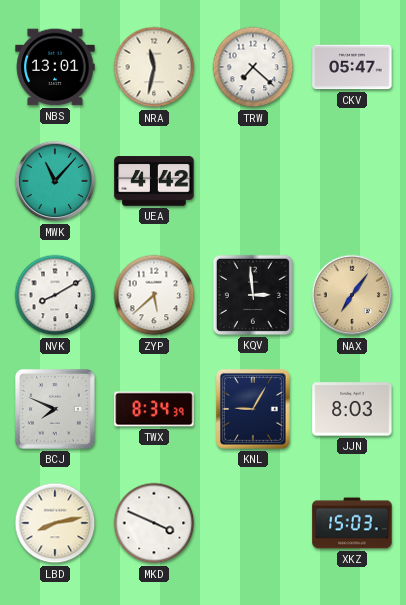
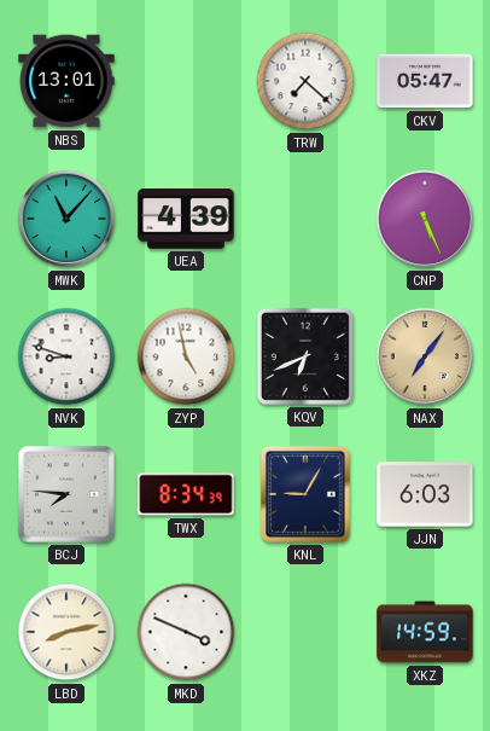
NRA: 11:32 -> none (154, 67)
UEA: 4:42 -> 4:39 (186, 219)
CNP: none -> 5:26 (425, 219)
NVK: 8:10 -> 8:48 (66, 356)
ZYP: 5:38 -> 4:58 (186, 356)
KQV: 2:59 -> 6:41 (305, 356)
BCJ: 7:49 -> 7:46 (68, 495)
JJN: 8:03 -> 6:03 (425, 494)
XKZ: 15:03 -> 14:59 (425, 632)
